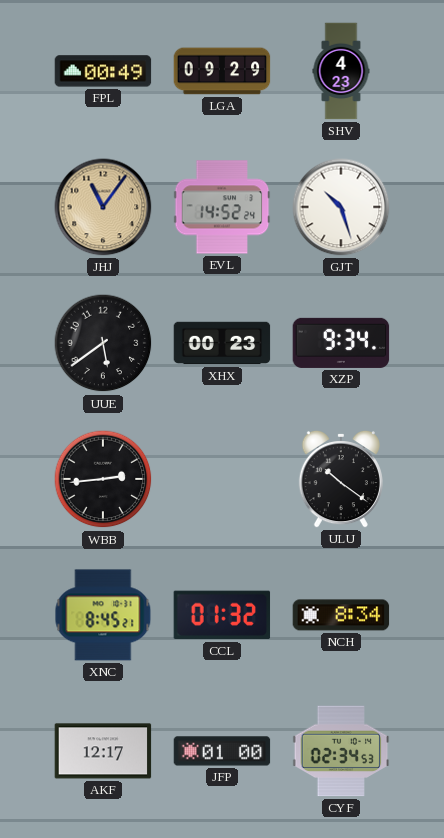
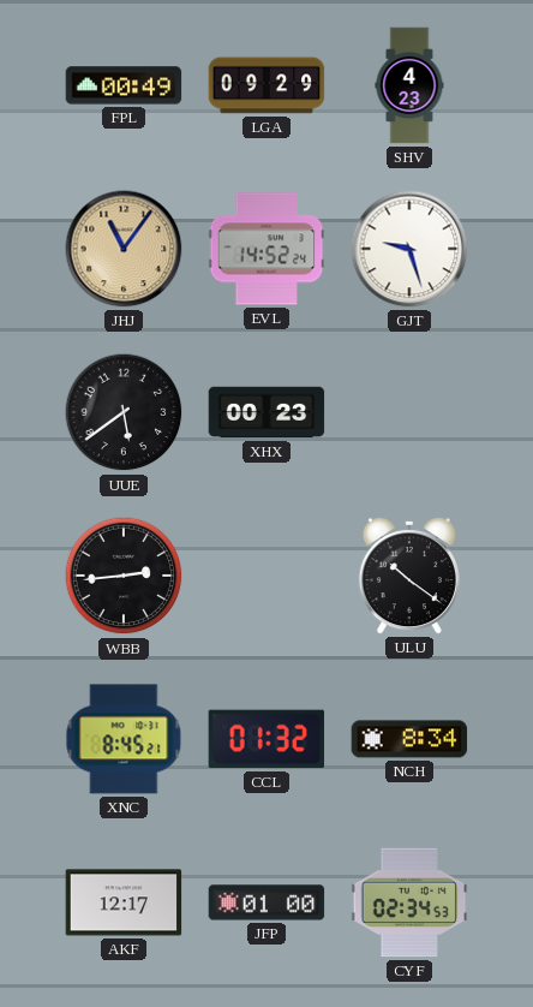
GJT: 10:27 -> 9:27 (409, 249)
XZP: 9:34 -> none (341, 343)
